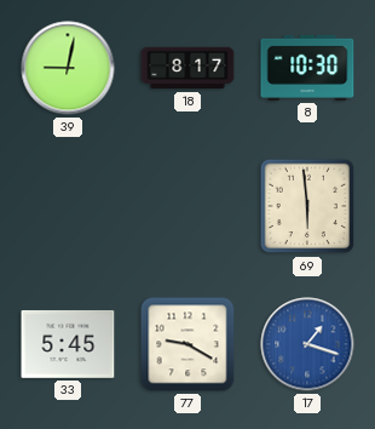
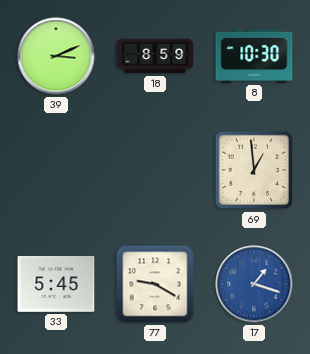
39: 9:02 -> 3:11 (56, 56)
18: 8:17 -> 8:59 (155, 56)
69: 5:59 -> 12:59 (254, 170)
